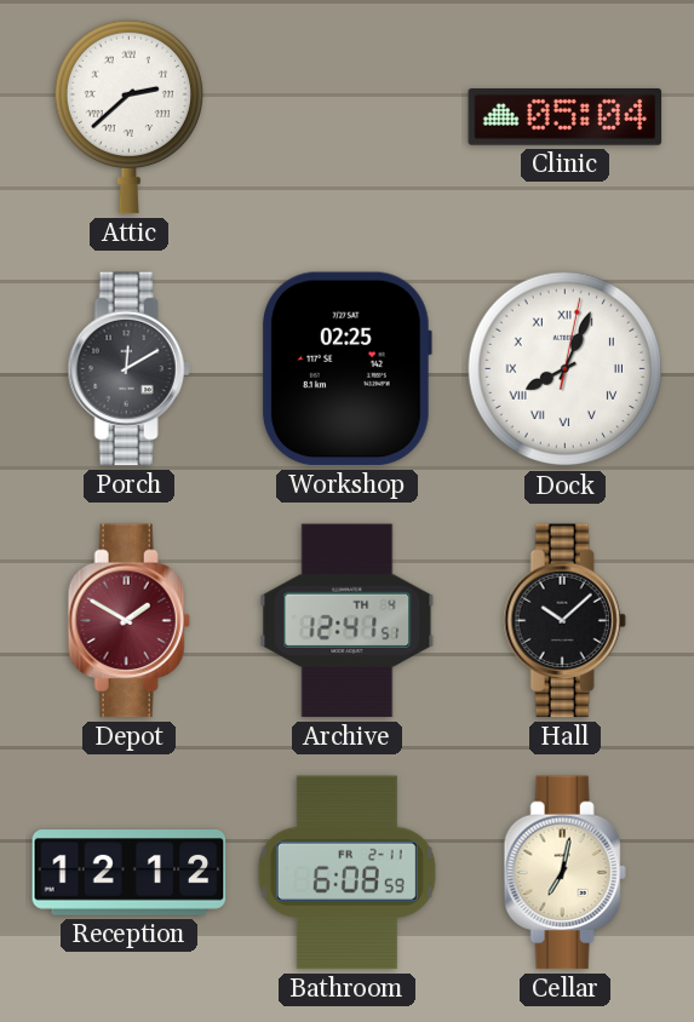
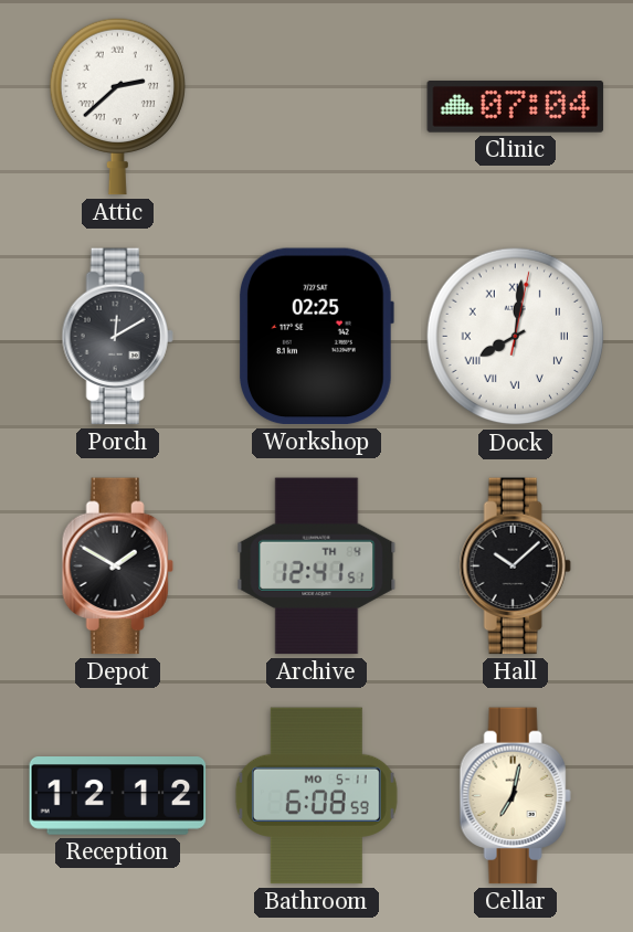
Clinic: 05:04 -> 07:04 (516, 107)
Dock: 8:04 -> 8:01 (516, 337)
Depot dial: burgundy -> black (117, 566)
Bathroom date: FR 2-11 -> MO 5-11 (316, 796)
